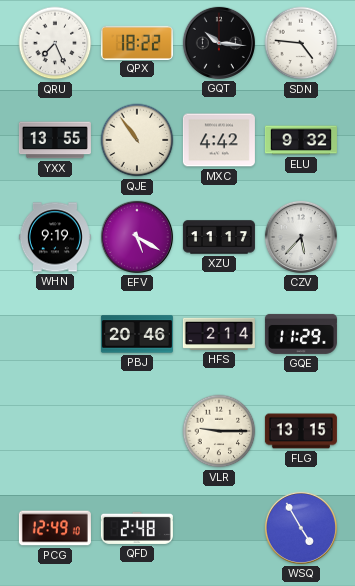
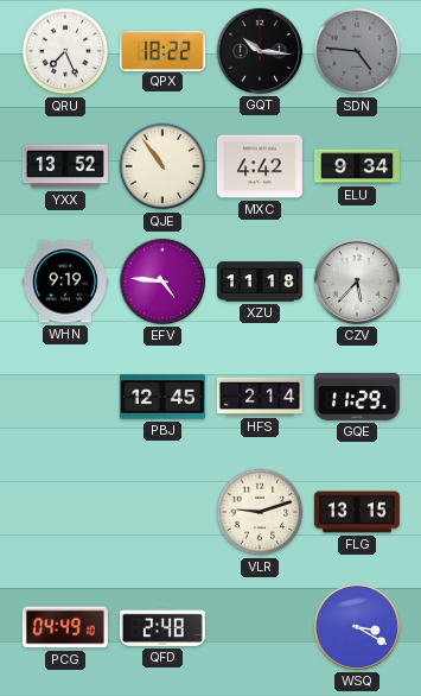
SDN dial: white -> grey (357, 51)
YXX: 13:55 -> 13:52 (65, 166)
ELU: 9:32 -> 9:34 (357, 166)
EFV: 5:20 -> 4:46 (162, 281)
XZU: 11:17 -> 11:18 (260, 281)
PBJ: 20:46 -> 12:45 (162, 397)
VLR: 9:15 -> 9:12 (260, 512)
PCG: 12:49 -> 04:49 (65, 627)
WSQ: 4:55 -> 3:20 (357, 627)
